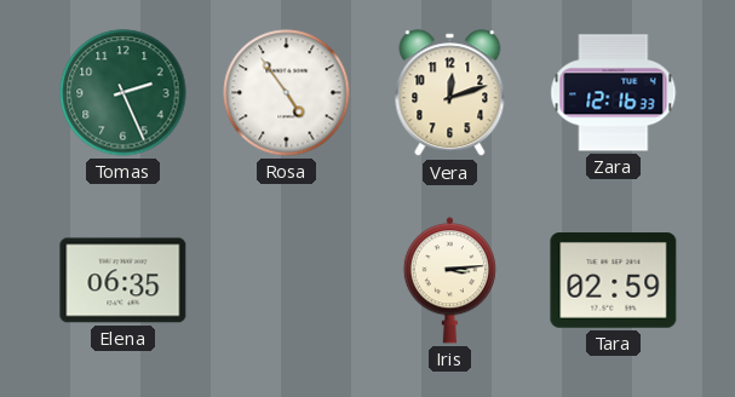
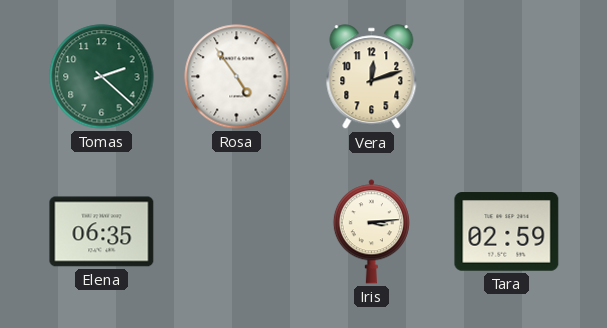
Tomas: 2:26 -> 2:22 (102, 77)
Zara: 12:16 -> none (614, 93)
